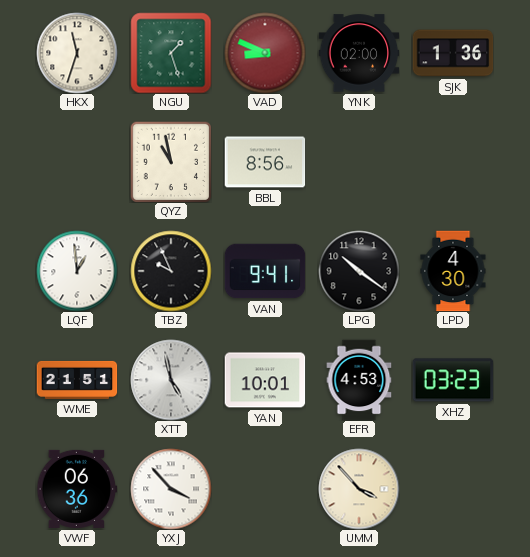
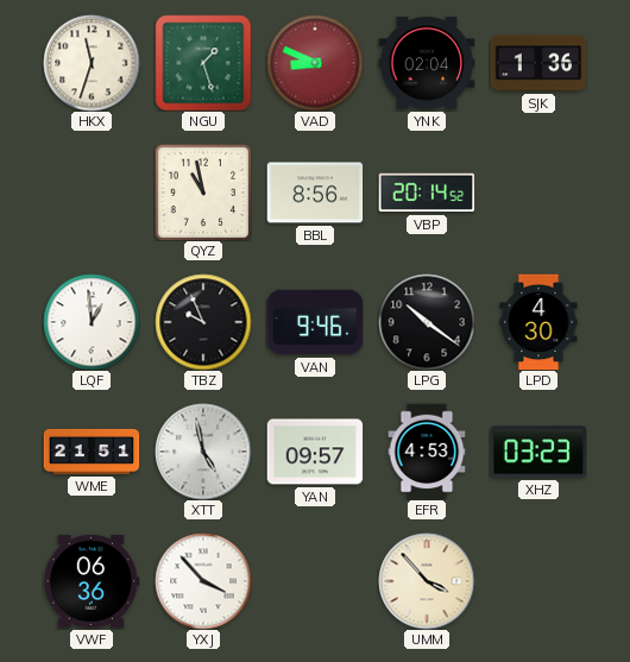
YNK: 02:00 -> 02:04 (427, 63)
VBP: none -> 20:14 (427, 193)
VAN: 9:41 -> 9:46 (315, 322)
YAN: 10:01 -> 09:57 (315, 452)
